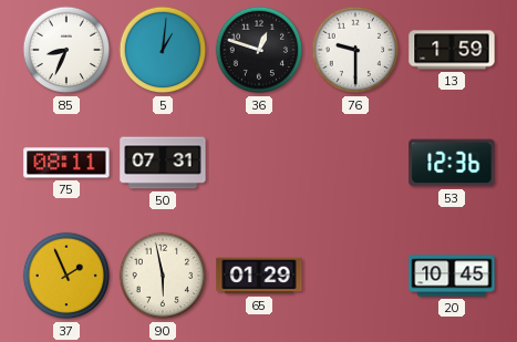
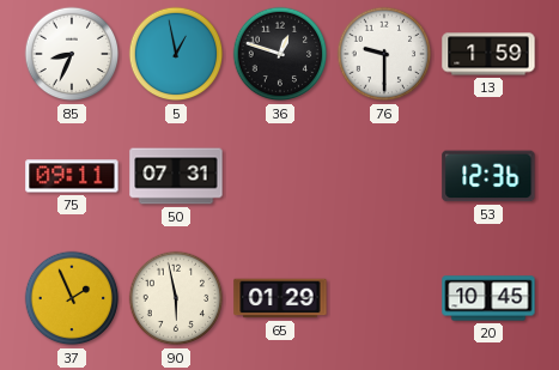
5: 1:01 -> 12:58 (176, 54)
75: 08:11 -> 09:11 (72, 176)
